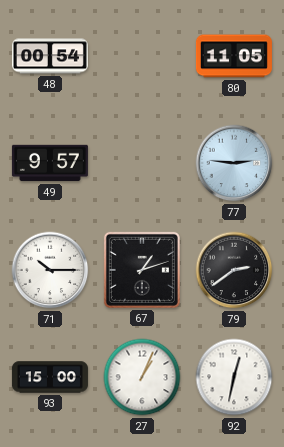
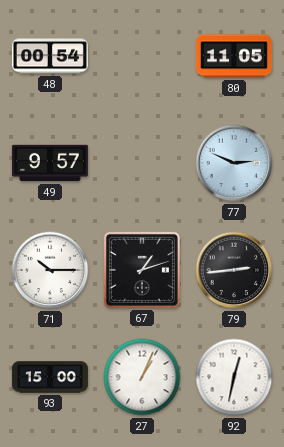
77: 2:46 -> 2:49 (234, 163)
79: 2:39 -> 2:44 (234, 270)
